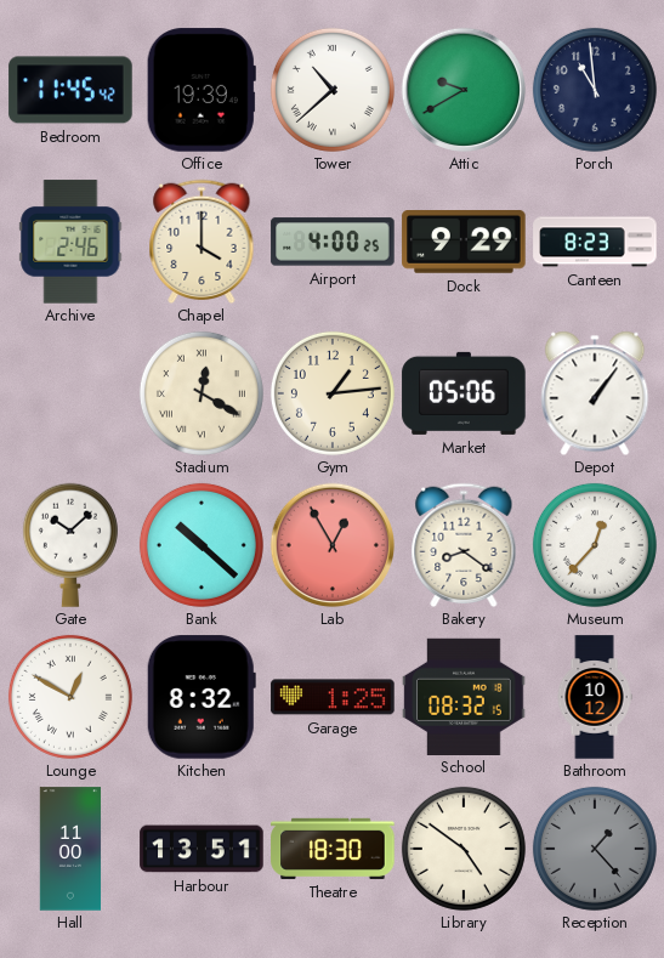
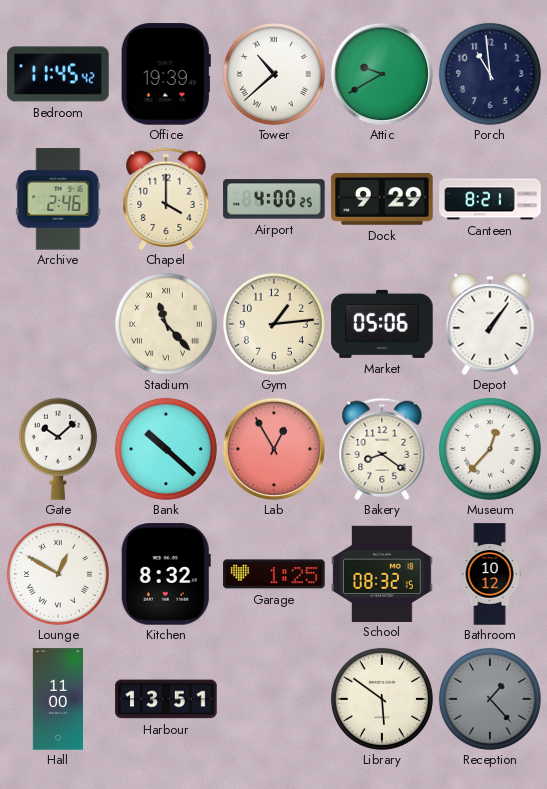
Canteen: 8:23 -> 8:21 (490, 199)
Stadium: 12:20 -> 11:23 (166, 324)
Theatre: 18:30 -> none (333, 849)
Library: 4:51 -> 5:51 (382, 699)
